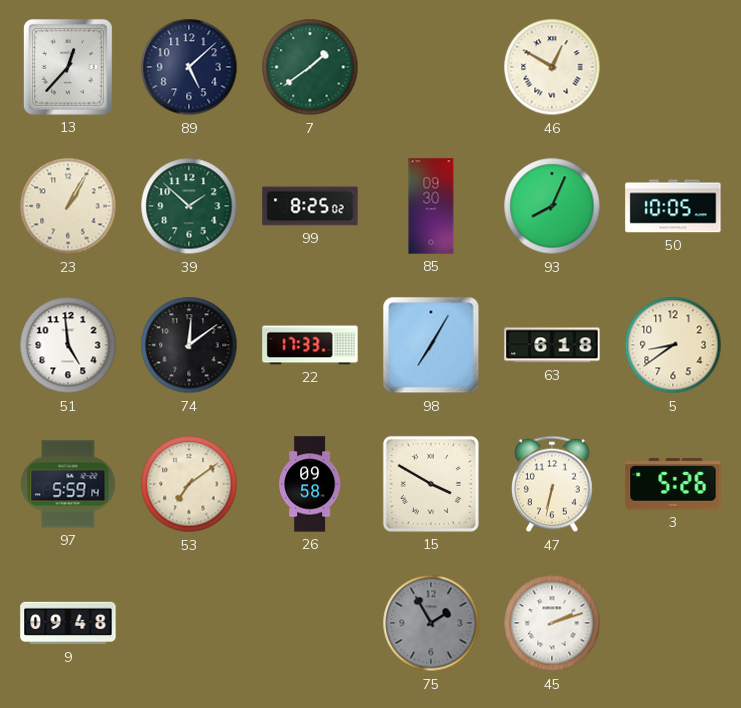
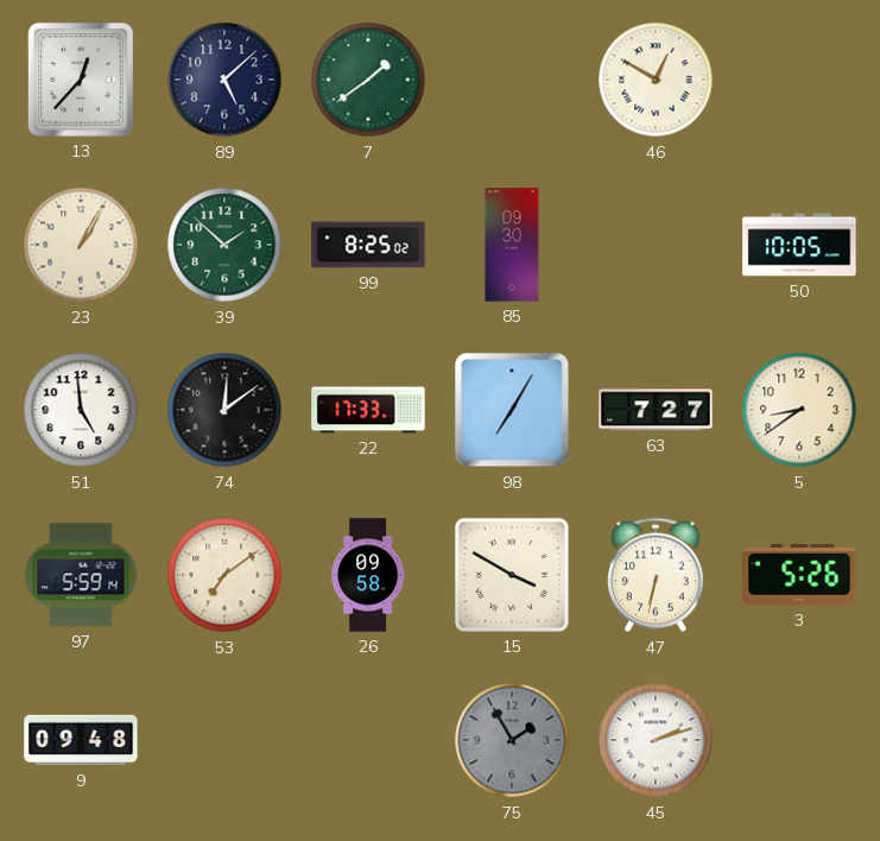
93: 8:04 -> none (552, 206)
63: 6:18 -> 7:27 (656, 410)
